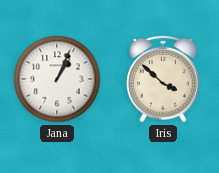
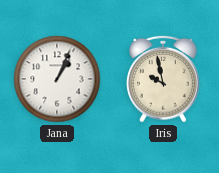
Iris: 3:52 -> 9:58 (164, 79)
